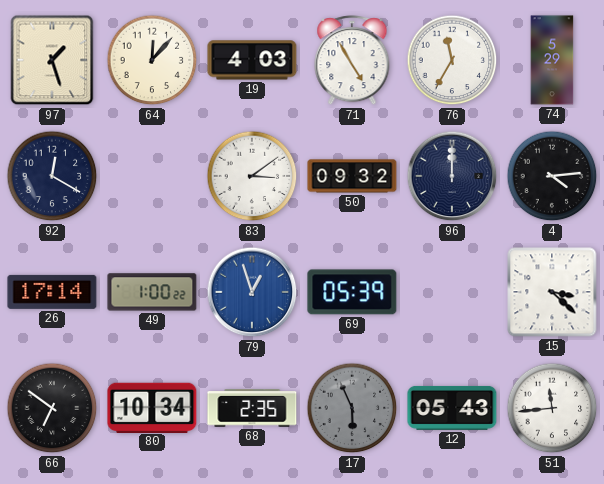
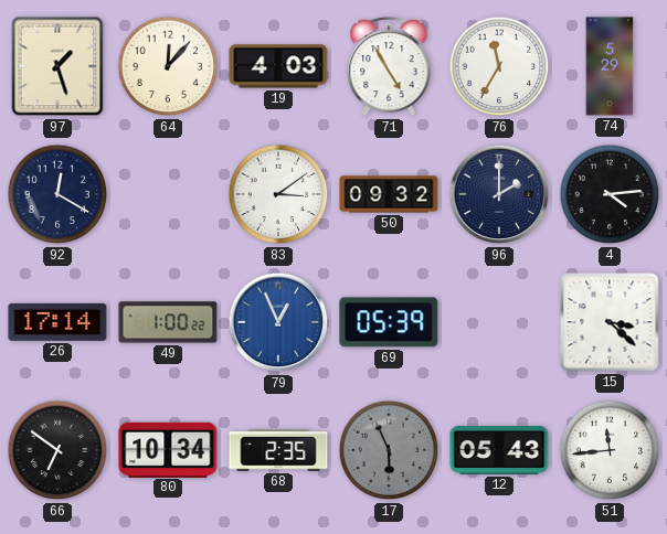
96: 12:00 -> 2:00 (499, 194)
79: 12:57 -> 12:56 (278, 322)
